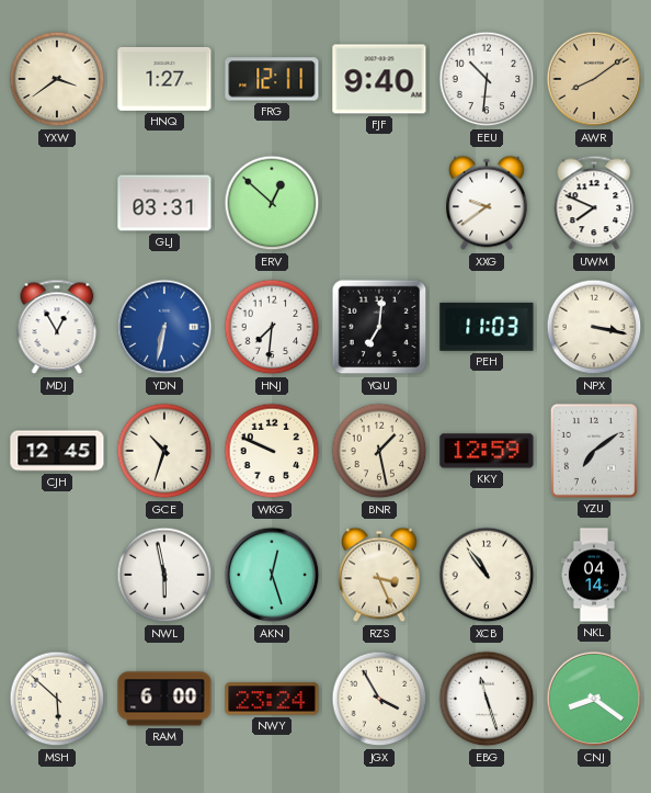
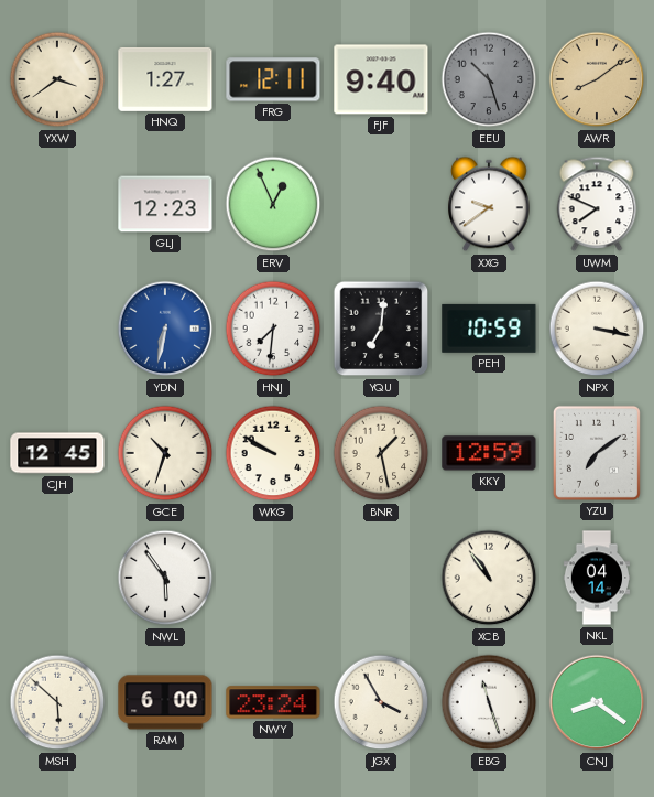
EEU: 10:31 -> 10:27 (489, 79)
EEU dial: white -> grey (489, 79)
GLJ: 03:31 -> 12:23 (165, 204)
ERV: 12:52 -> 12:56 (273, 204)
MDJ: 12:55 -> none (57, 327)
PEH: 11:03 -> 10:59 (489, 329)
WKG: 9:49 -> 9:50 (273, 453)
NWL: 5:58 -> 5:54 (165, 578)
AKN: 12:27 -> none (272, 575)
RZS: 3:26 -> none (379, 575)
